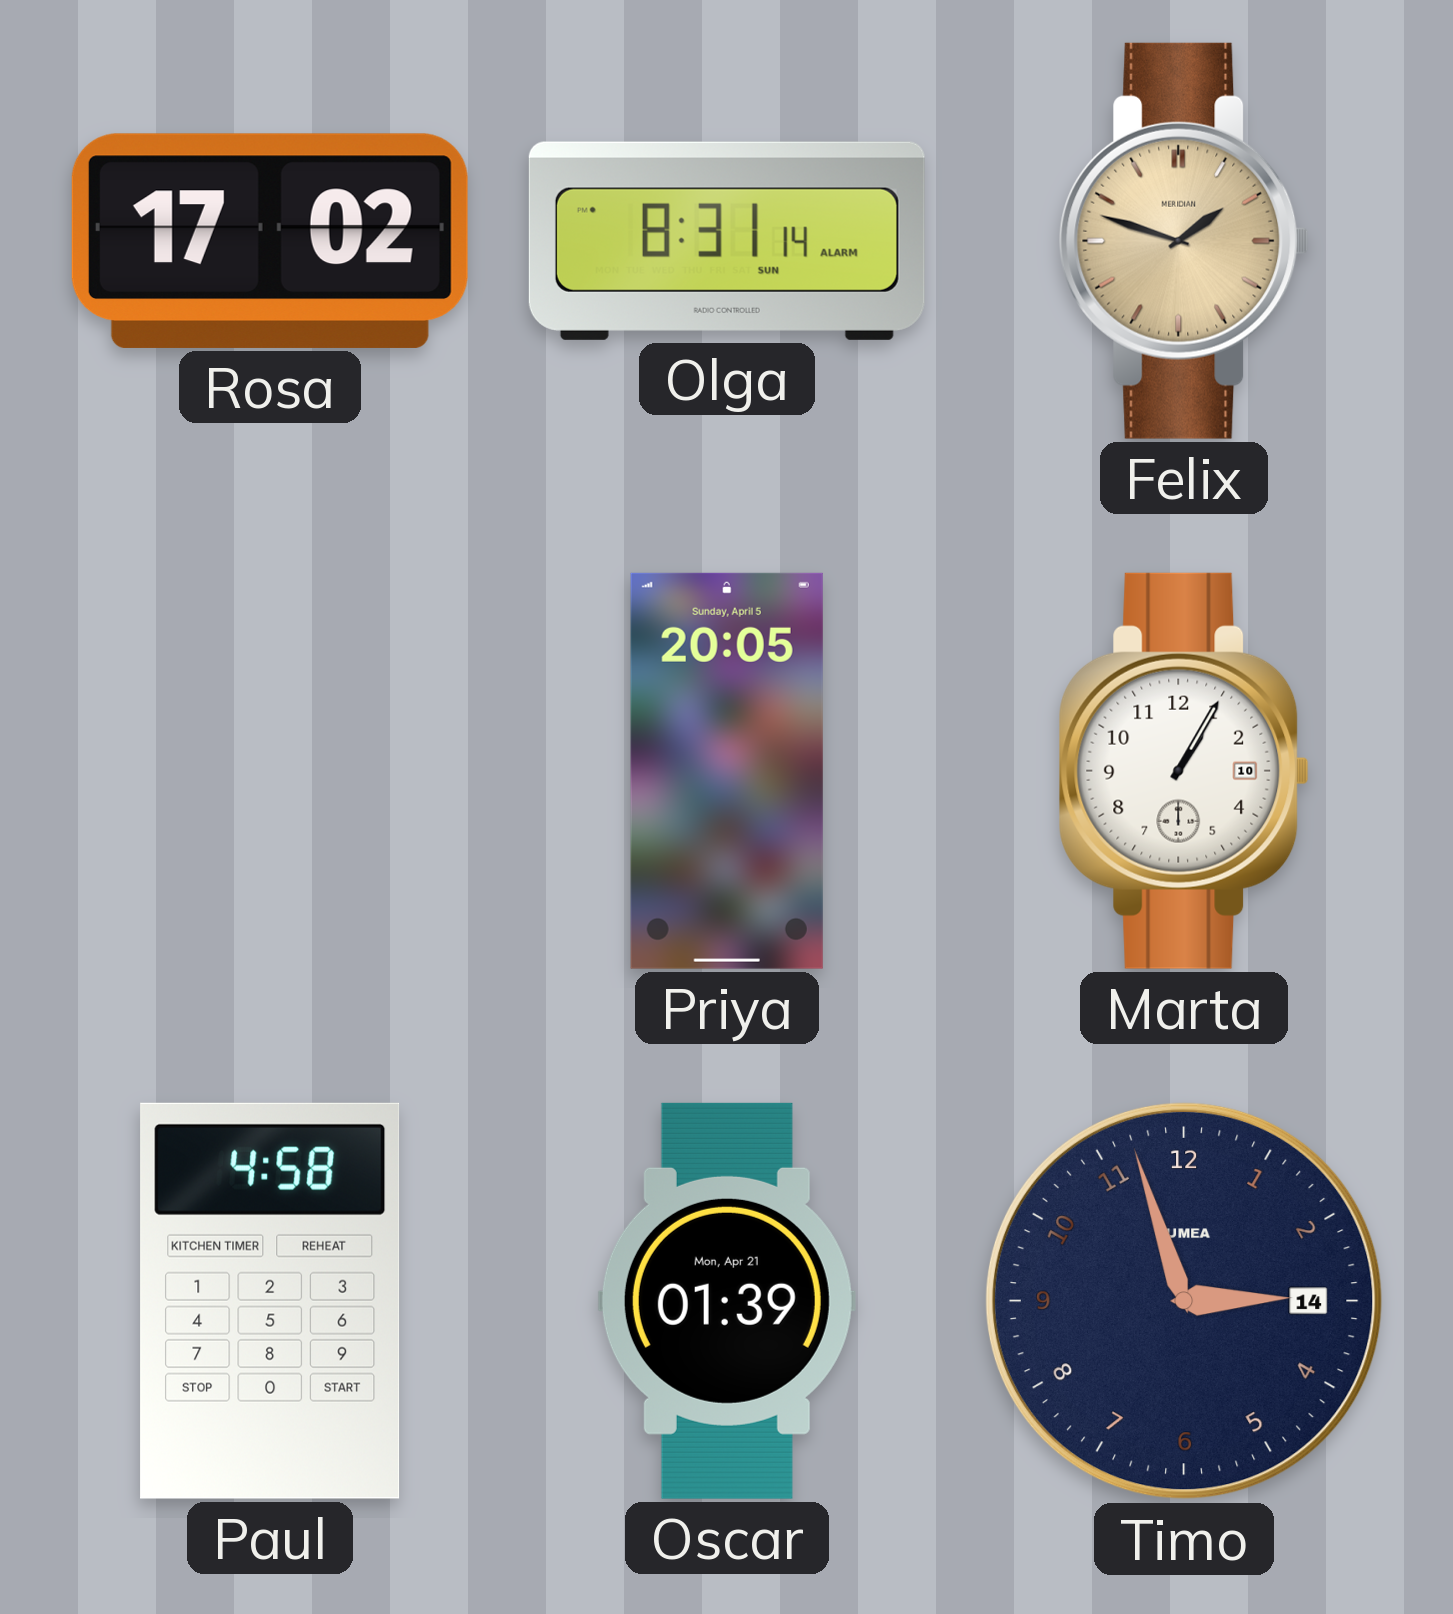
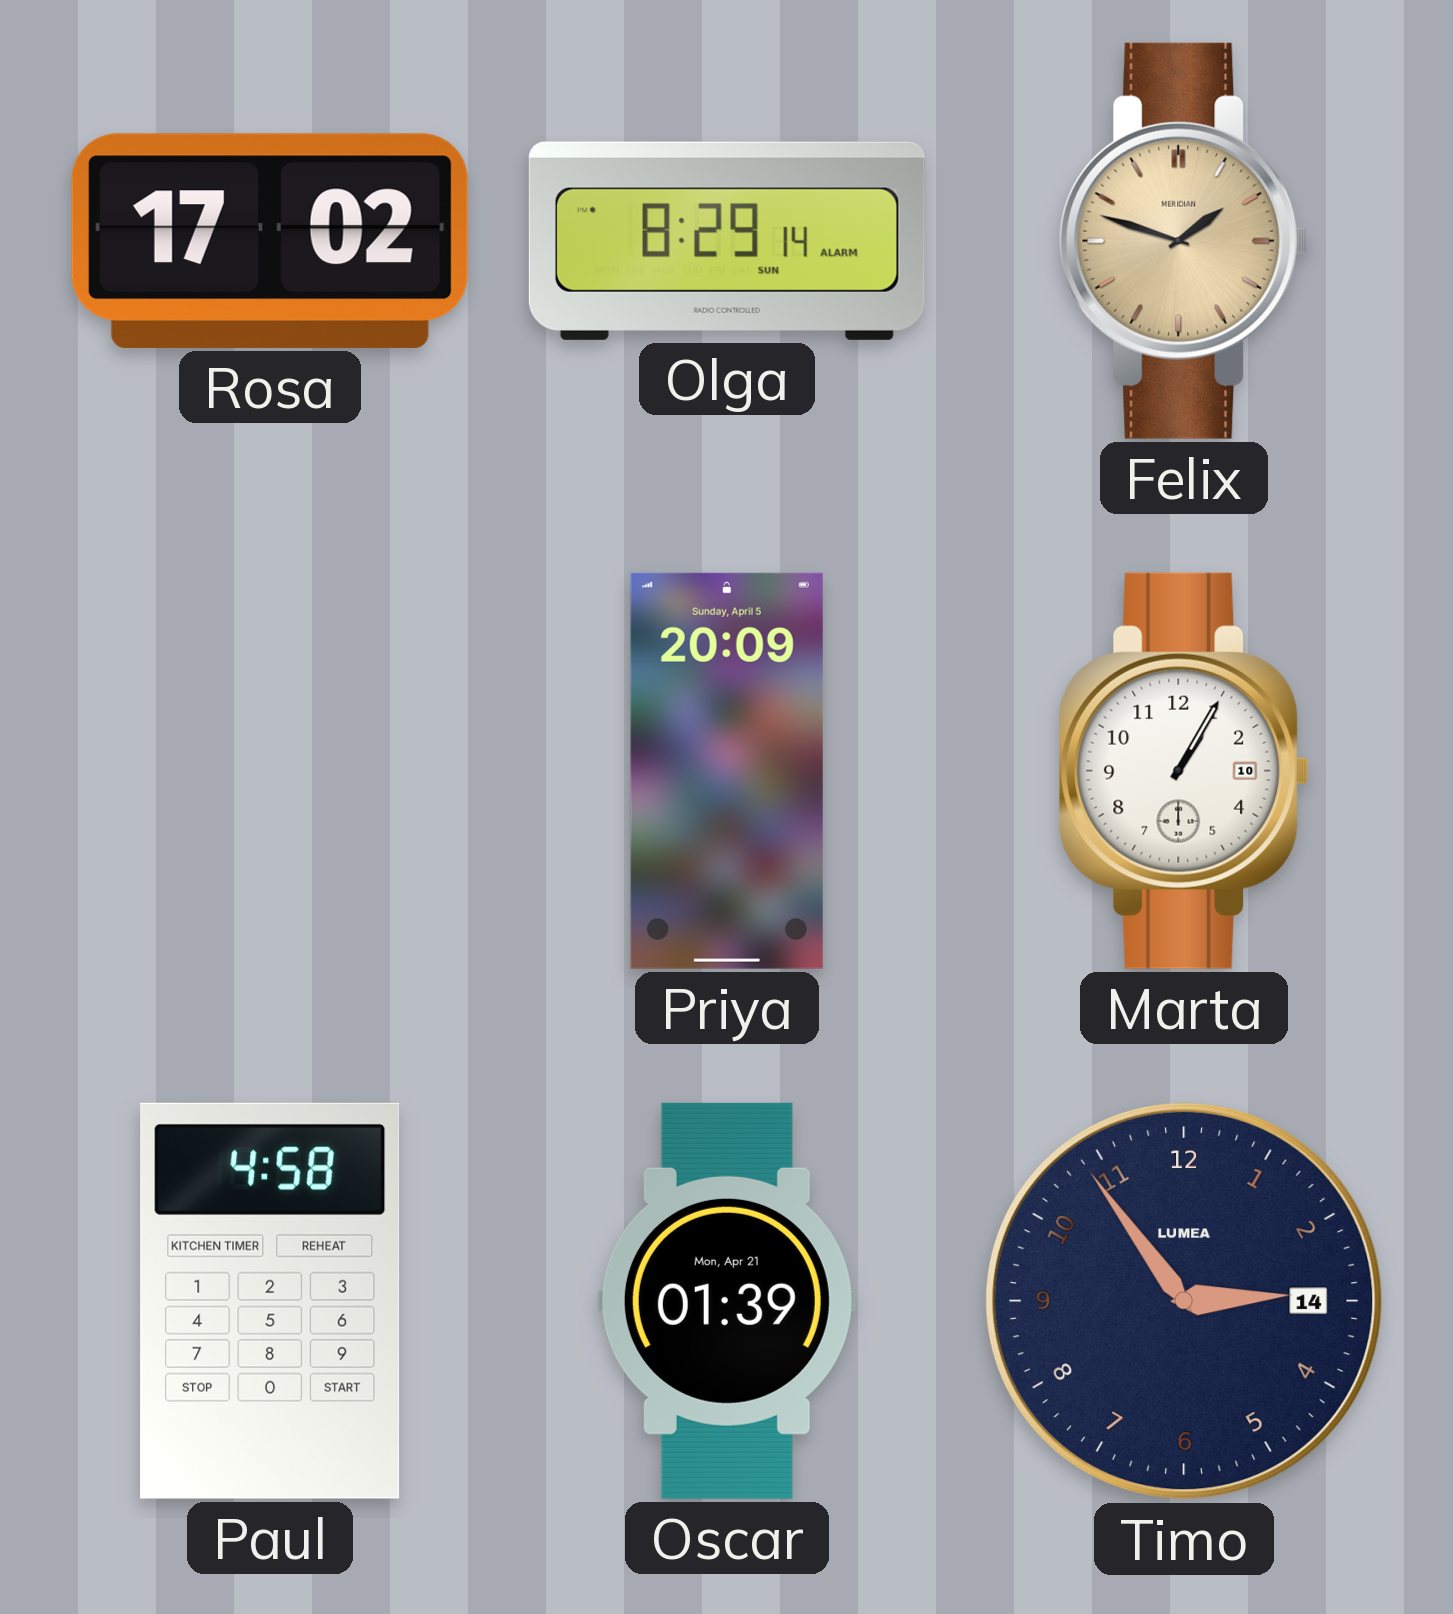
Olga: 8:31 -> 8:29 (727, 241)
Priya: 20:05 -> 20:09 (727, 771)
Timo: 2:57 -> 2:54 (1184, 1301)
